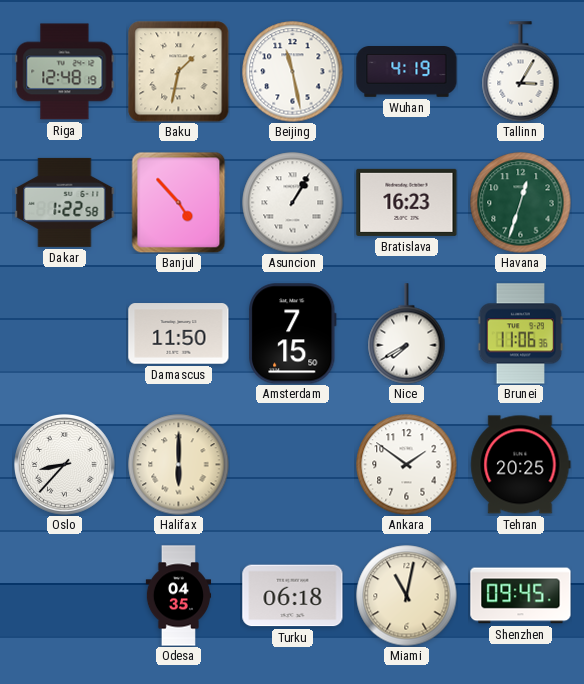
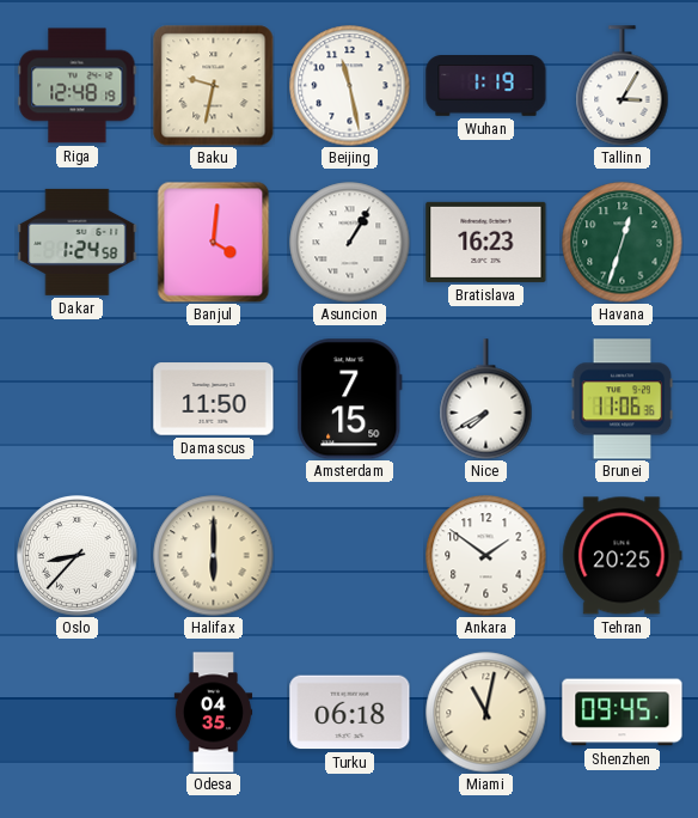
Baku: 1:32 -> 9:32 (213, 85)
Wuhan: 4:19 -> 1:19 (486, 86)
Dakar: 1:22 -> 1:24 (78, 242)
Banjul: 4:53 -> 4:01 (214, 242)
